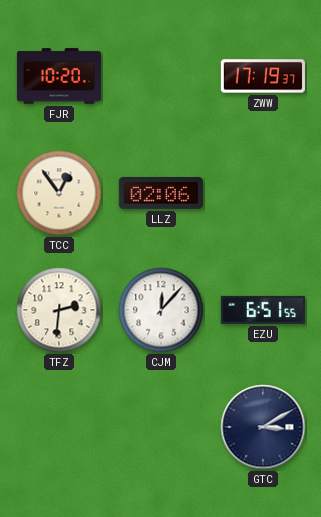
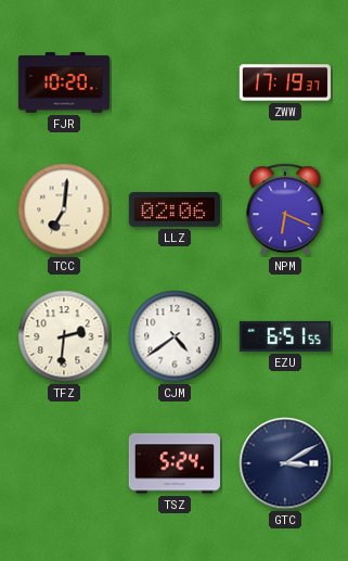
TCC: 12:54 -> 7:01 (64, 209)
NPM: none -> 6:19 (285, 209)
CJM: 12:07 -> 4:39 (175, 336)
TSZ: none -> 5:24 (175, 463)
